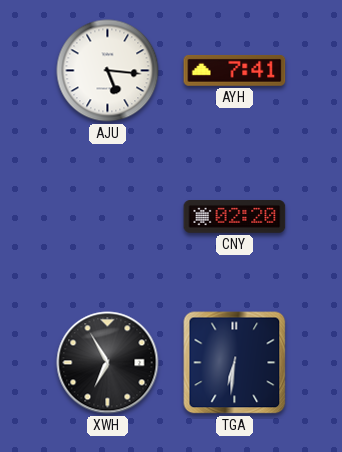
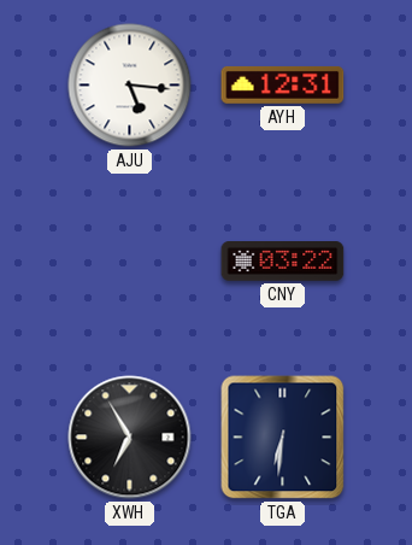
AYH: 7:41 -> 12:31 (283, 84)
CNY: 02:20 -> 03:22 (283, 262)
